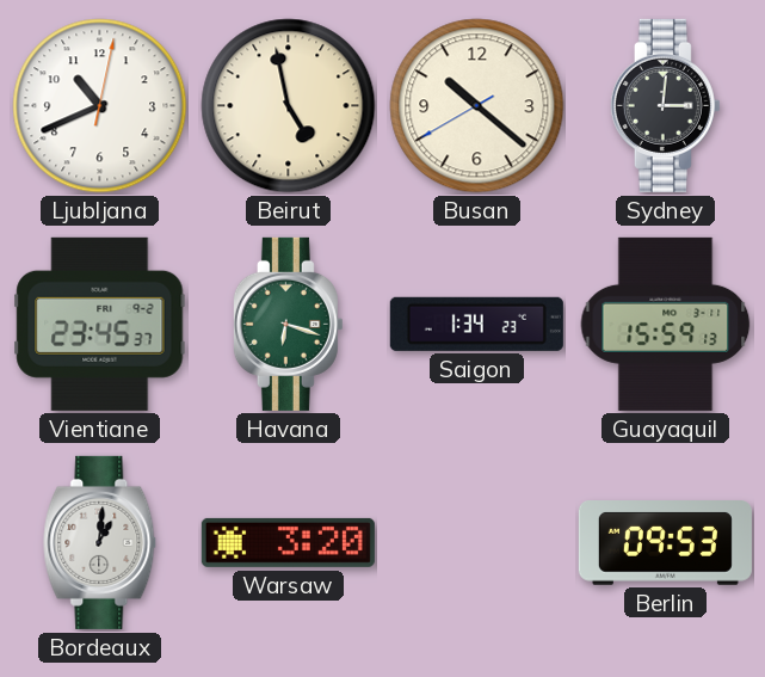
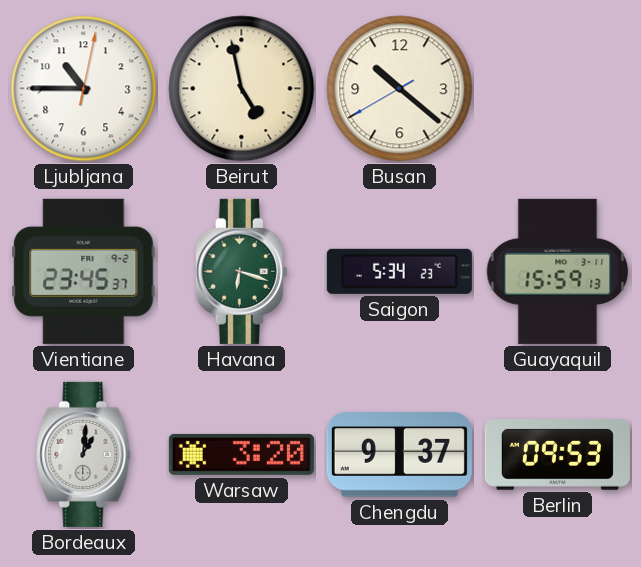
Ljubljana: 10:41 -> 10:45 (84, 89)
Sydney: 3:01 -> none (665, 105)
Saigon: 1:34 -> 5:34 (399, 271)
Chengdu: none -> 9:37 (399, 455)
